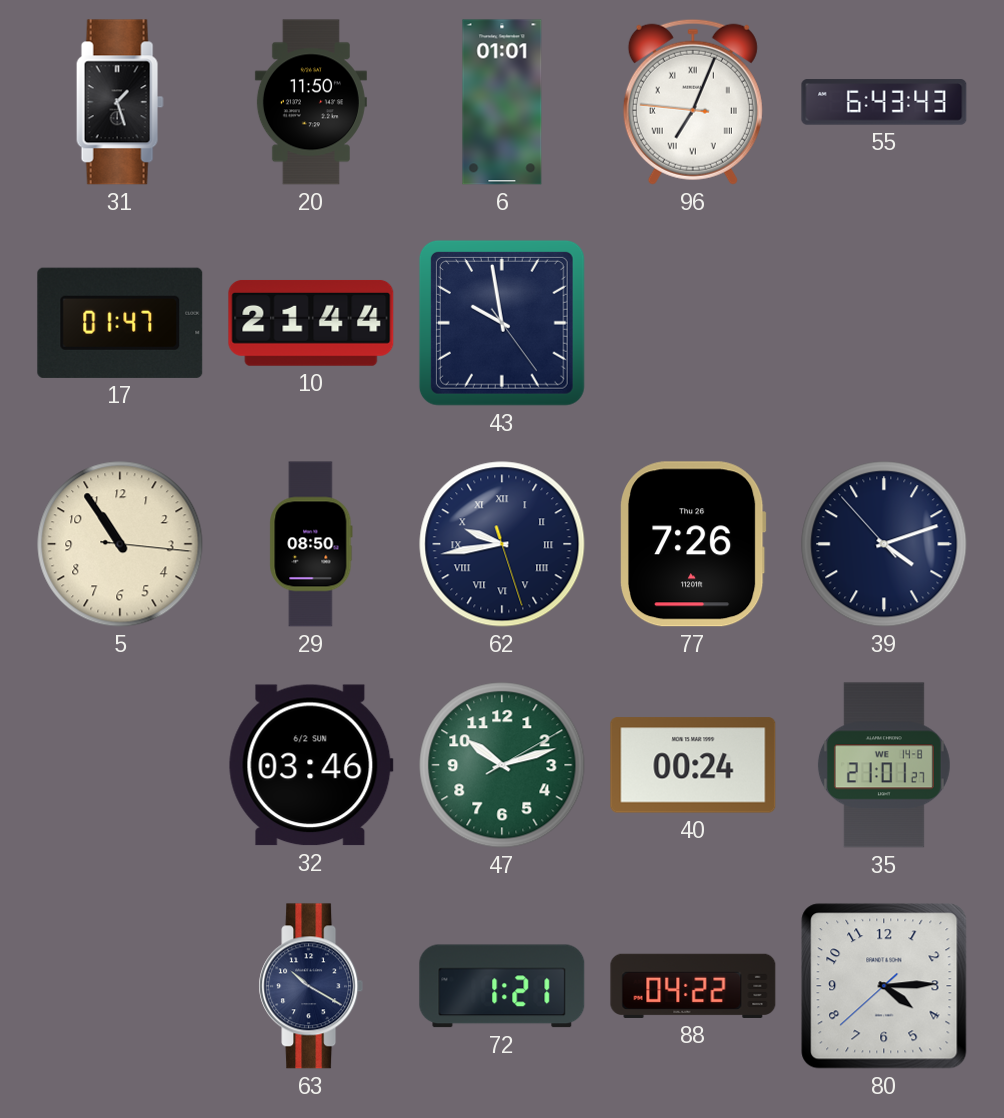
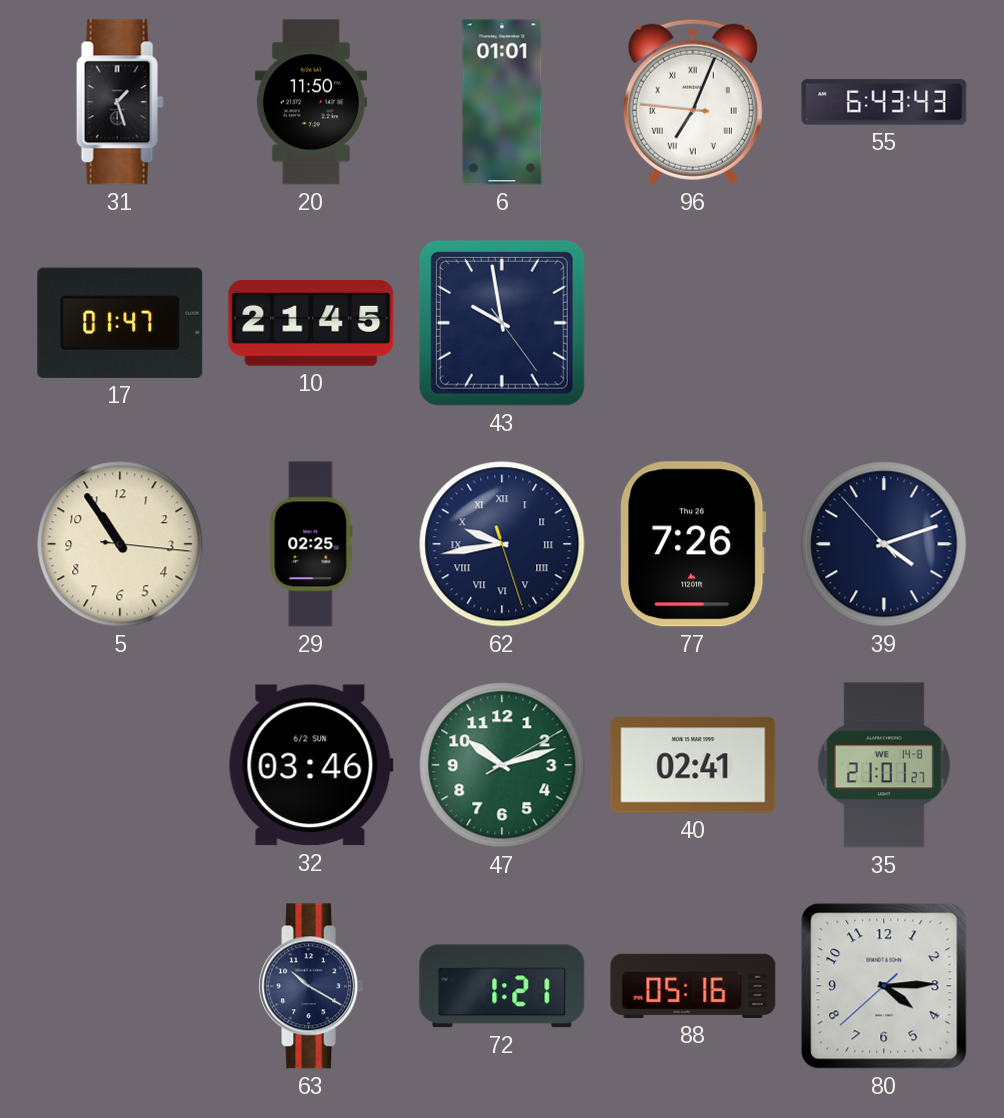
10: 21:44 -> 21:45 (311, 323)
29: 08:50 -> 02:25 (311, 544)
40: 00:24 -> 02:41 (693, 765)
88: 04:22 -> 05:16 (693, 986)
